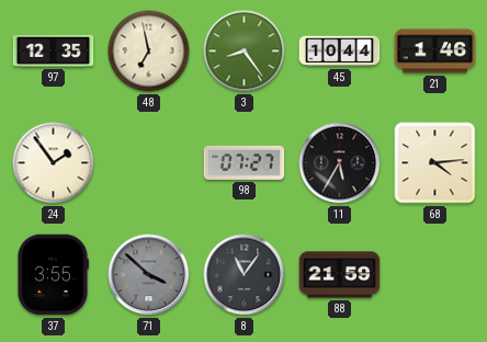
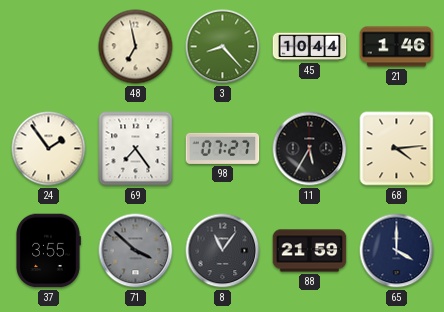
97: 12:35 -> none (54, 50)
3: 8:24 -> 8:23 (223, 47)
69: none -> 7:24 (136, 149)
65: none -> 4:00 (397, 251)
